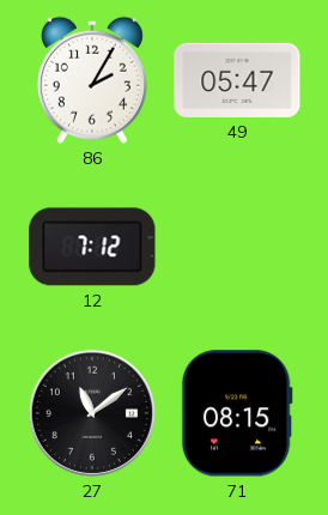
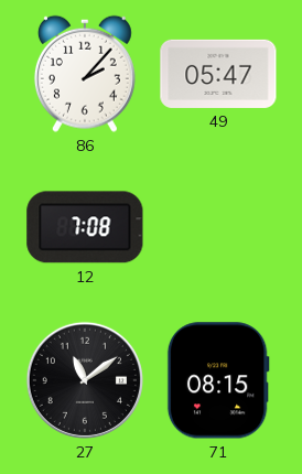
86: 2:05 -> 2:07 (85, 74)
12: 7:12 -> 7:08 (85, 227)
